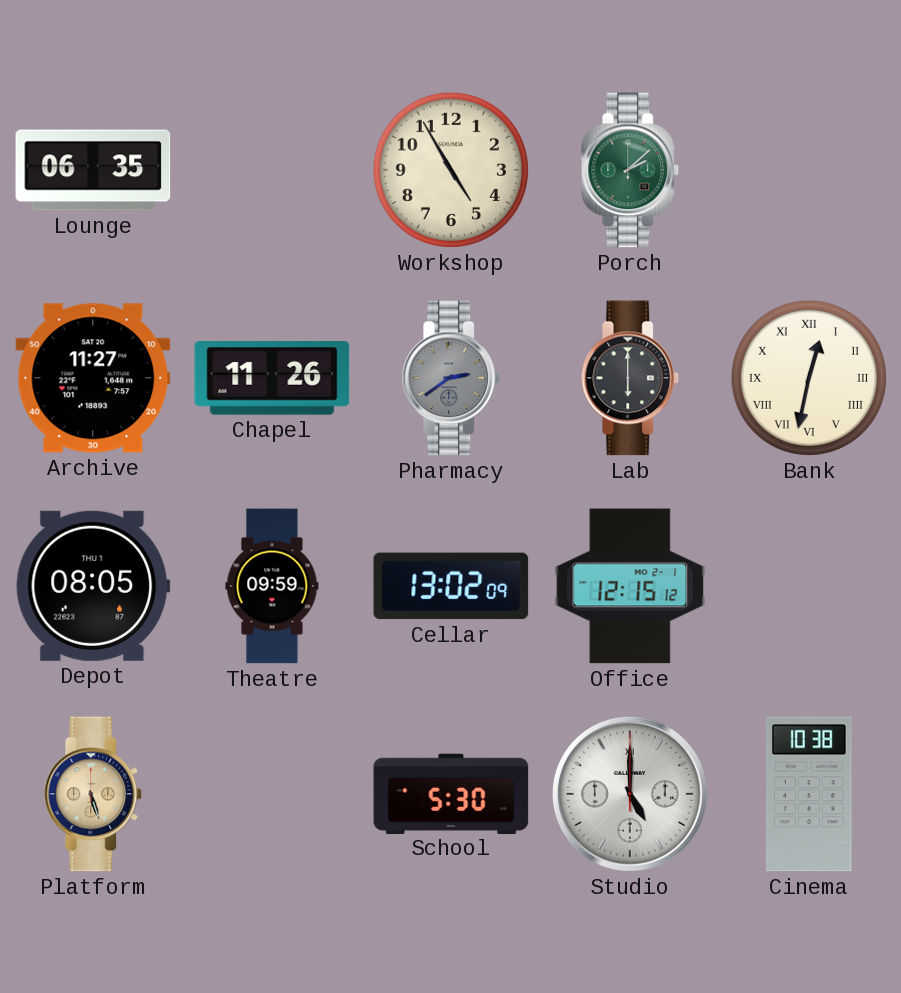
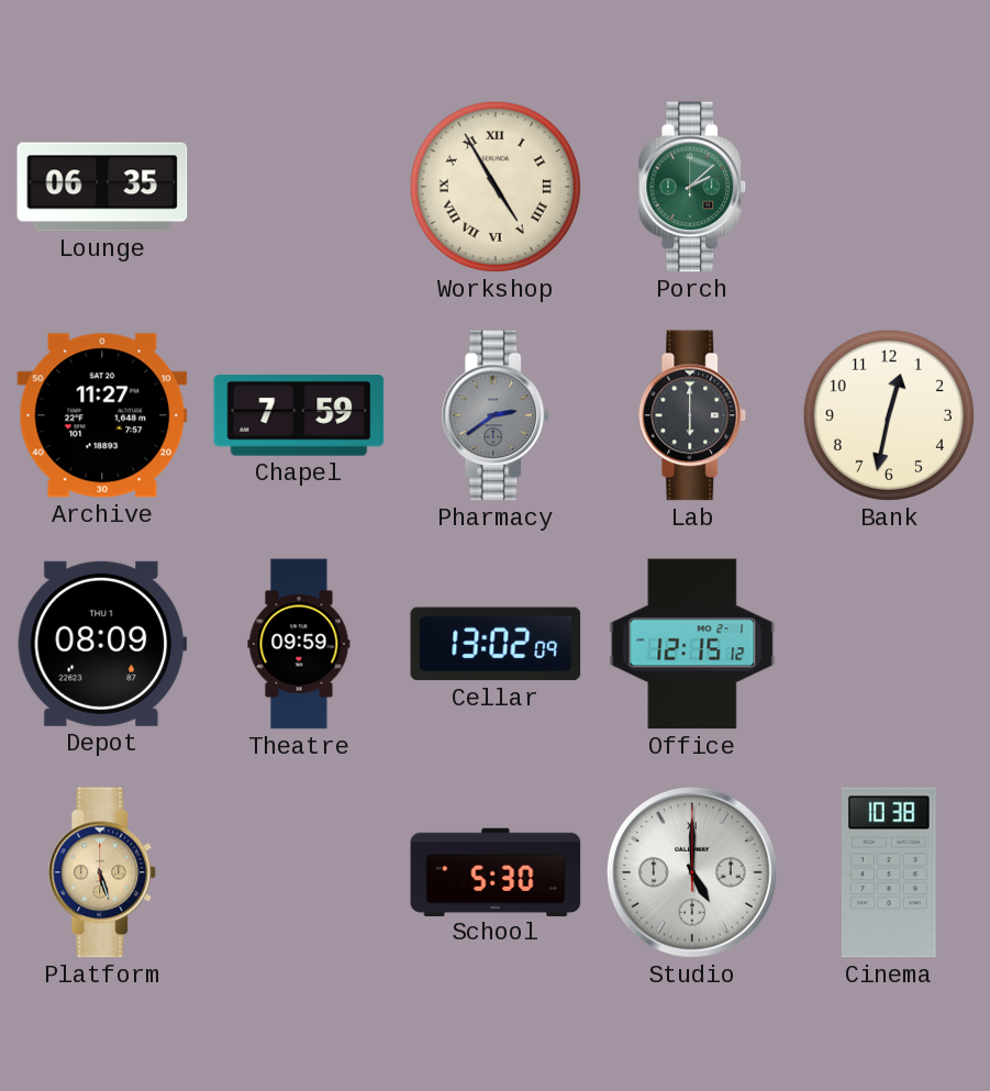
Workshop numerals: Arabic -> Roman (496, 187)
Chapel: 11:26 -> 7:59 (299, 416)
Bank numerals: Roman -> Arabic (889, 415)
Depot: 08:05 -> 08:09 (102, 644)
